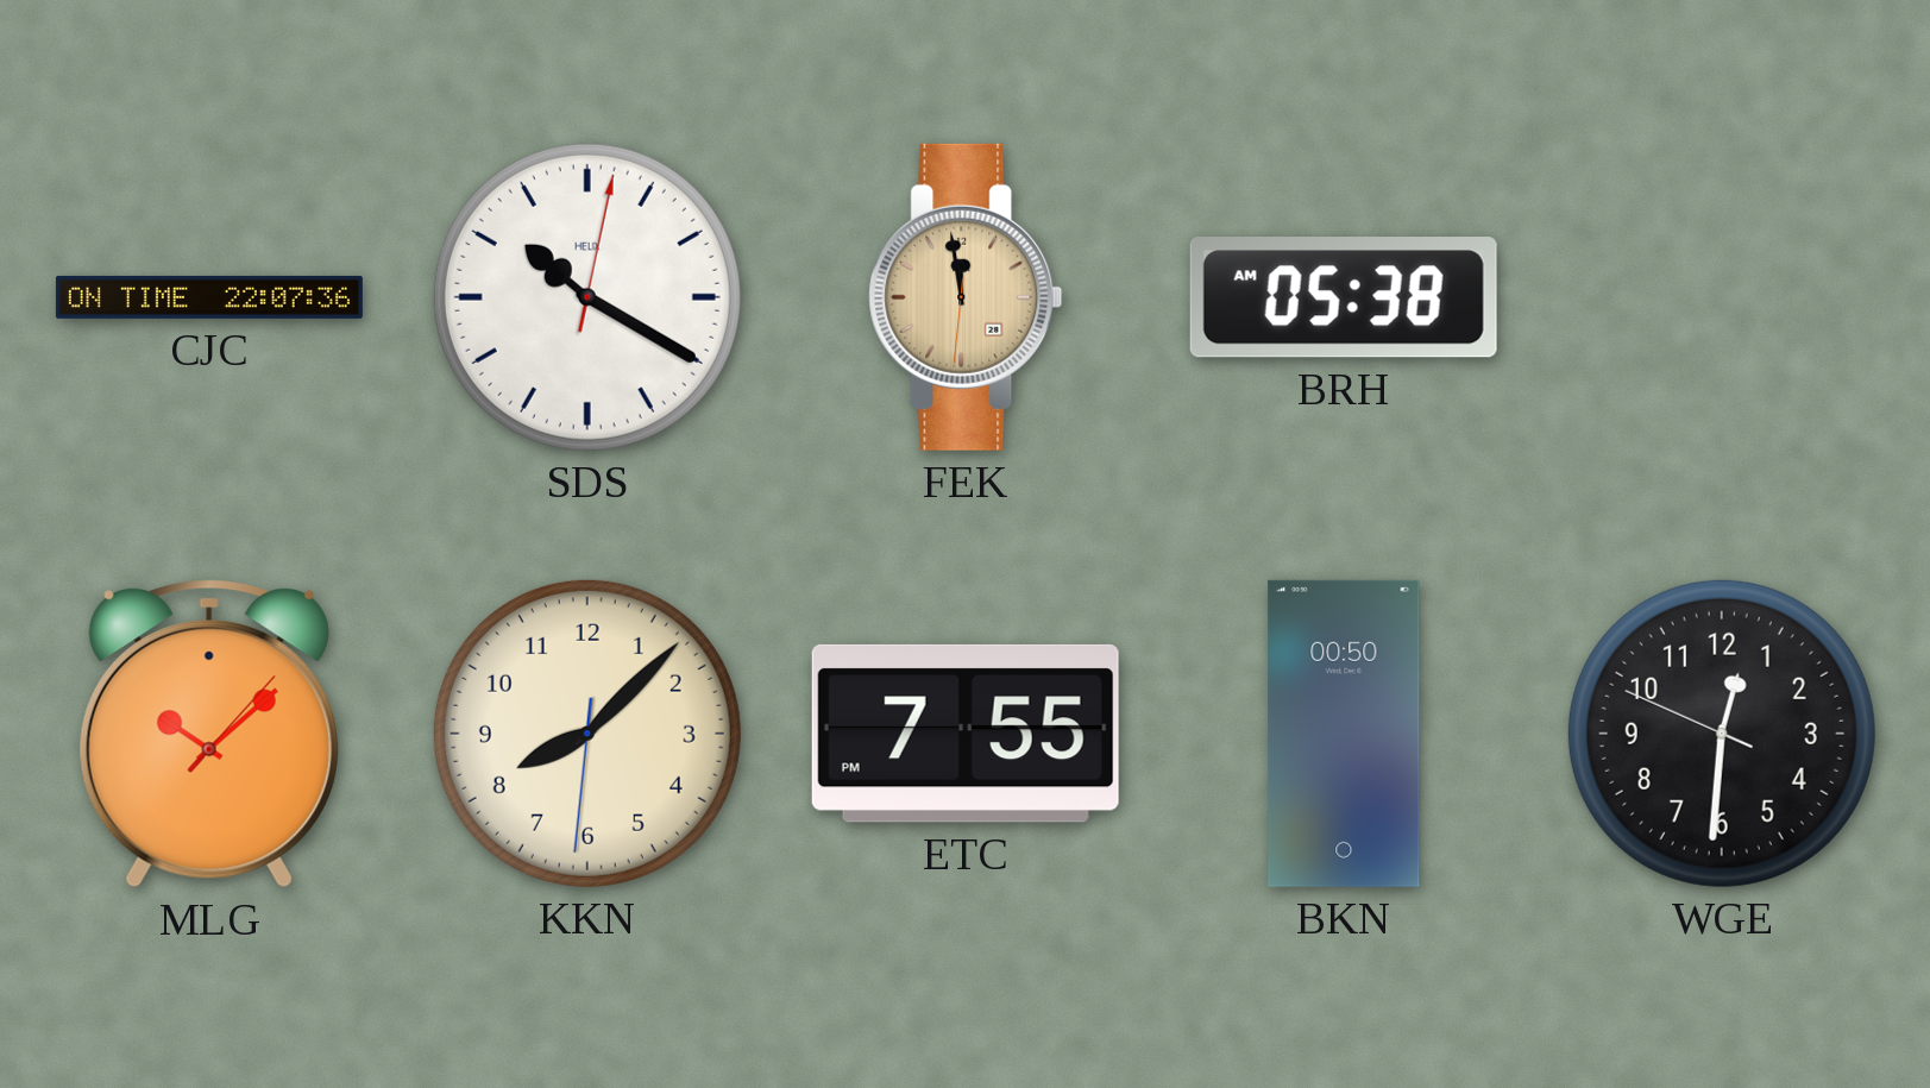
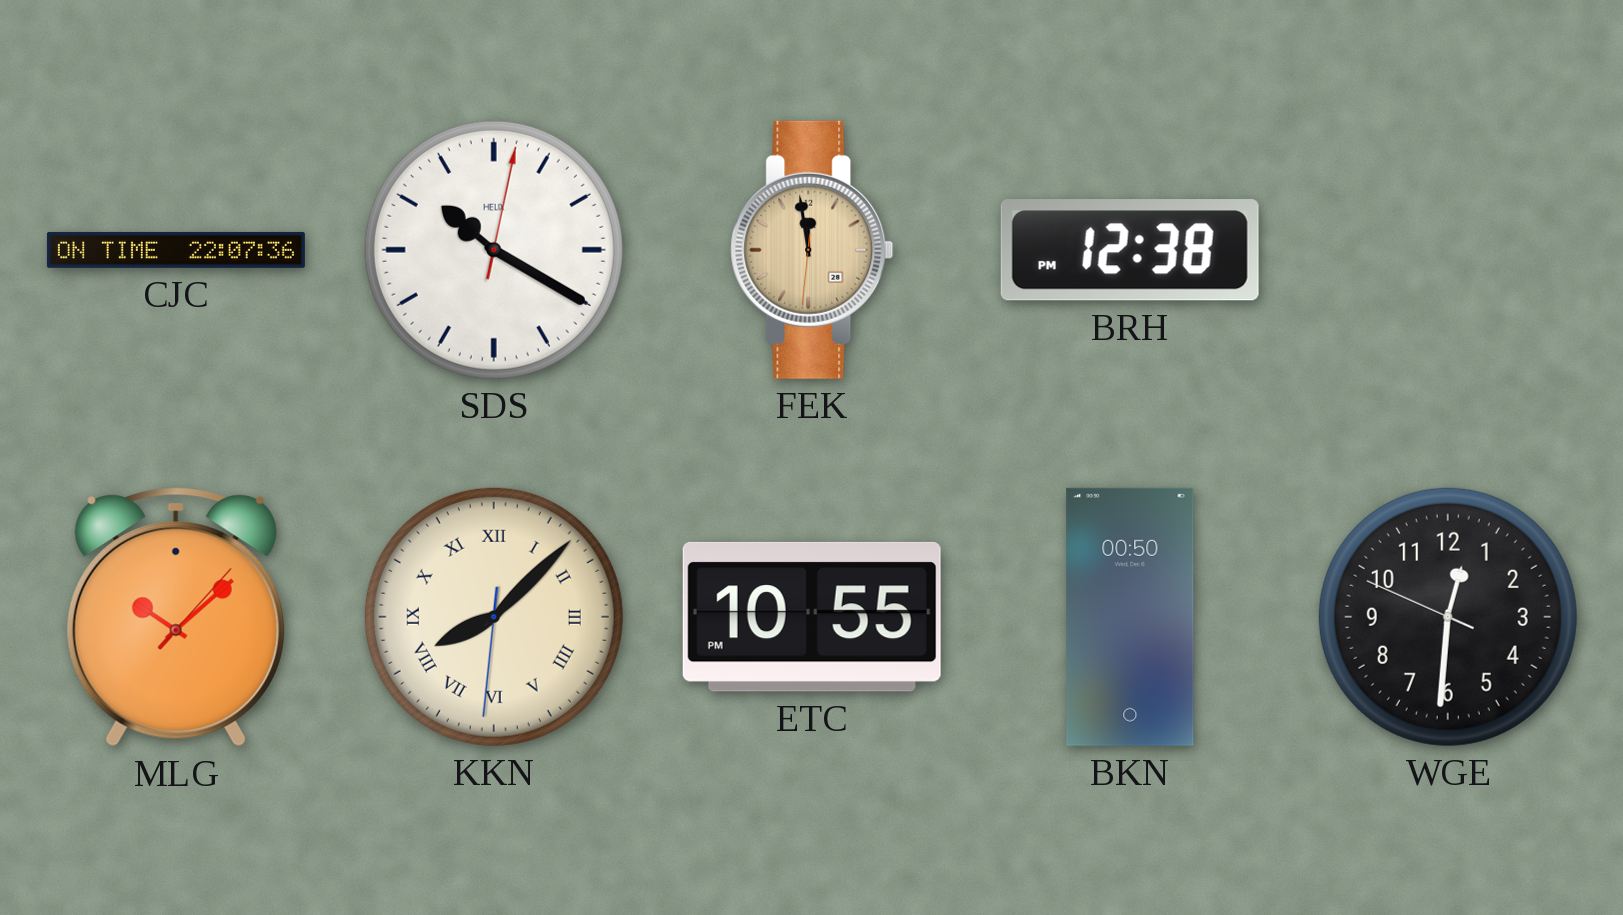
BRH: 05:38 -> 12:38 (1130, 250)
KKN numerals: Arabic -> Roman (494, 617)
ETC: 7:55 -> 10:55 (812, 617)
